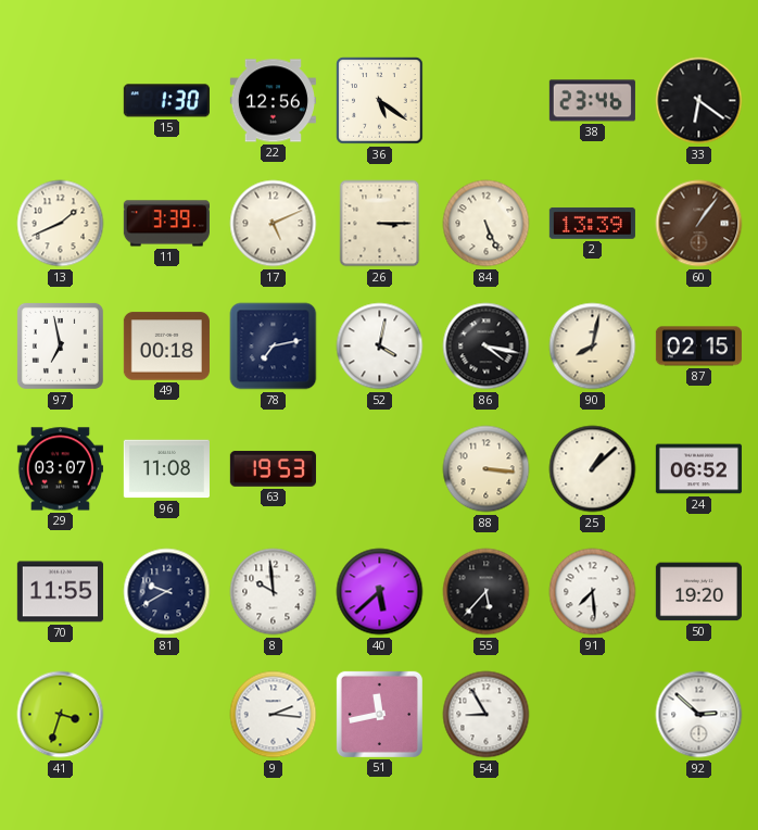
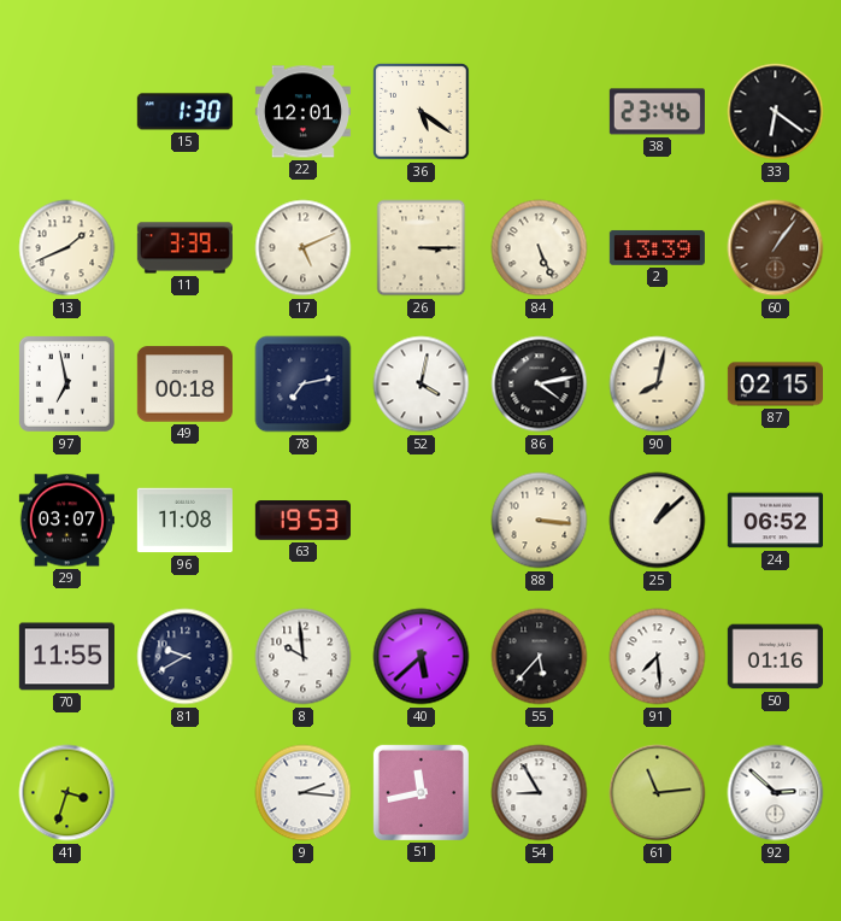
22: 12:56 -> 12:01 (302, 112)
86: 4:17 -> 4:13 (540, 385)
50: 19:20 -> 01:16 (775, 657)
61: none -> 11:14 (658, 793)
